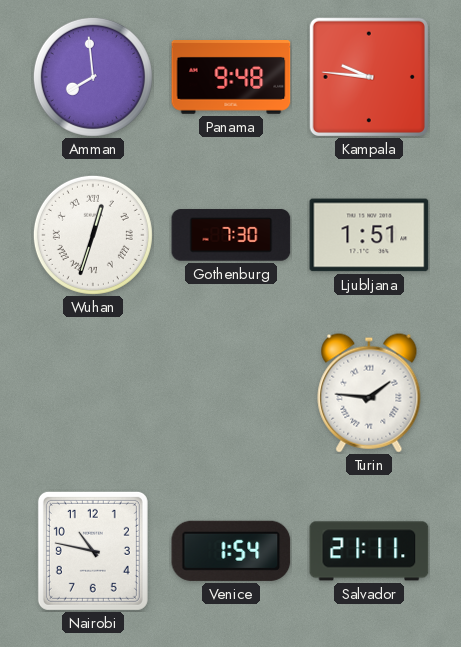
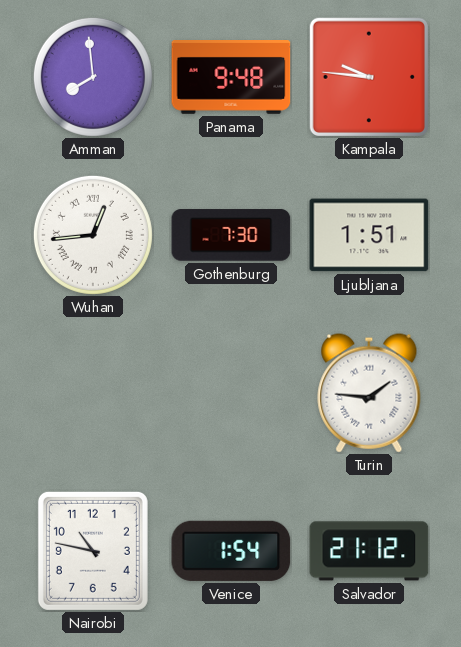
Wuhan: 12:33 -> 12:44 (93, 235)
Salvador: 21:11 -> 21:12 (369, 551)
